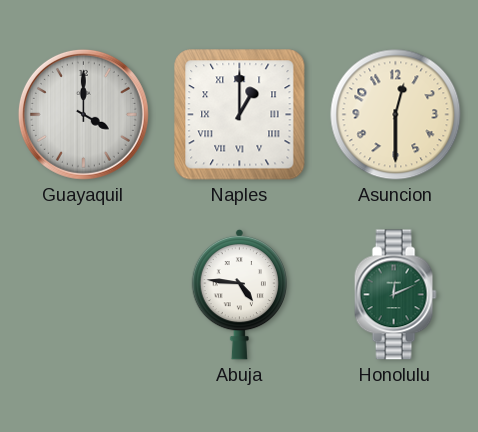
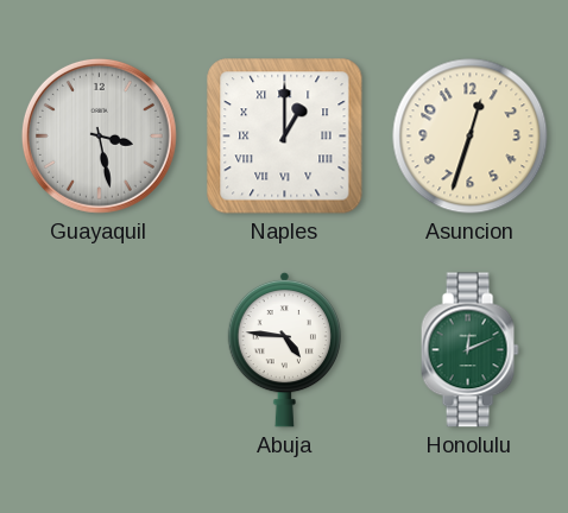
Guayaquil: 4:00 -> 3:28 (99, 135)
Asuncion: 12:30 -> 12:33 (471, 137)
